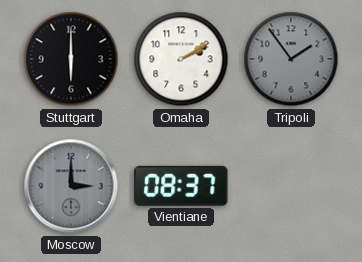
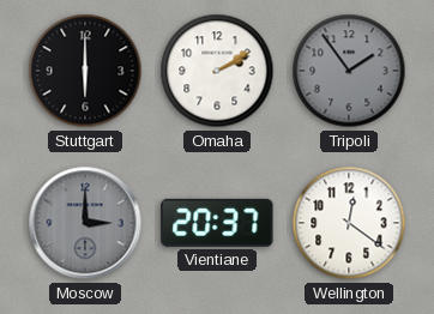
Vientiane: 08:37 -> 20:37 (217, 223)
Wellington: none -> 12:21 (349, 223)
